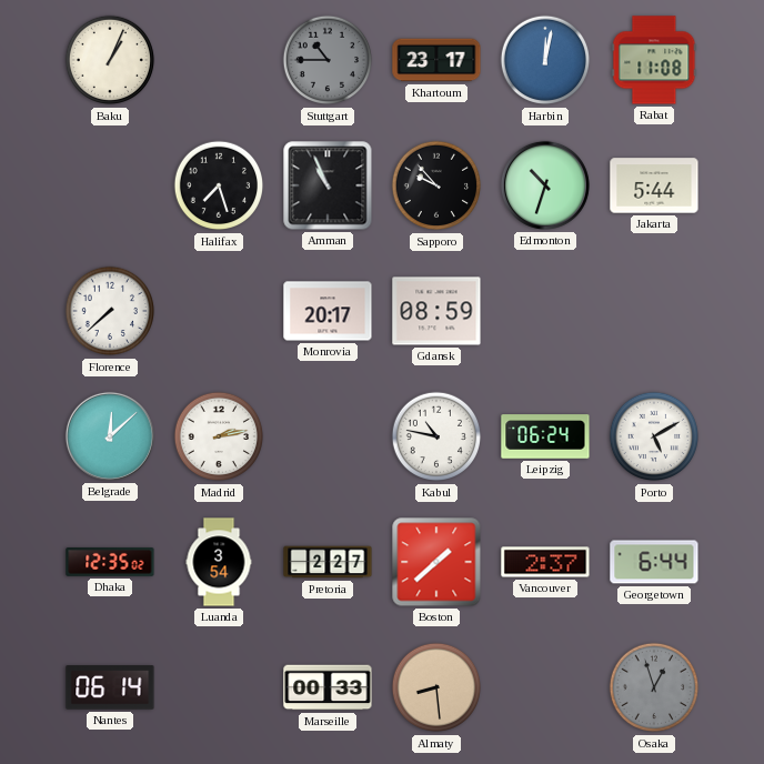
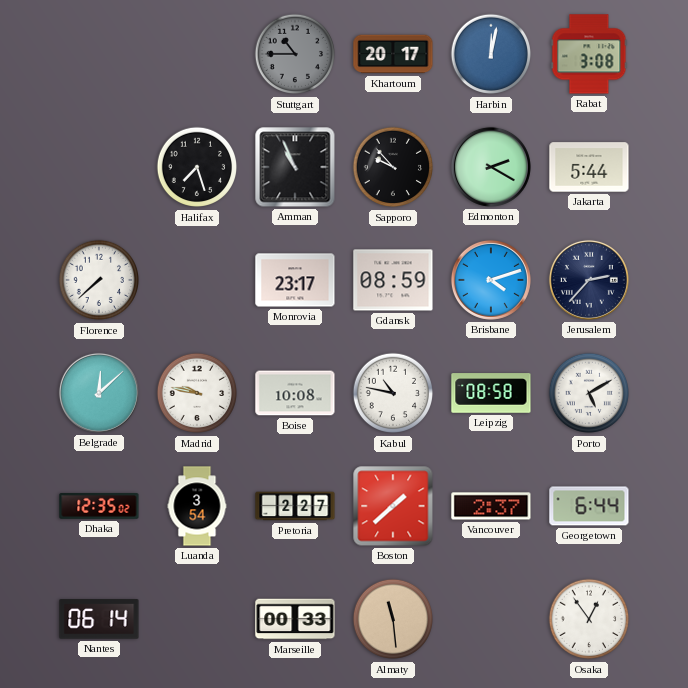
Baku: 1:04 -> none (110, 60)
Khartoum: 23:17 -> 20:17 (393, 54)
Rabat: 11:08 -> 3:08 (589, 54)
Edmonton: 10:33 -> 2:20 (491, 167)
Monrovia: 20:17 -> 23:17 (295, 280)
Brisbane: none -> 4:12 (491, 280)
Jerusalem: none -> 2:37 (589, 280)
Madrid: 2:13 -> 9:47 (197, 393)
Boise: none -> 10:08 (295, 393)
Leipzig: 06:24 -> 08:58 (491, 393)
Almaty: 8:29 -> 11:29 (393, 619)
Osaka: 12:57 -> 12:54 (589, 619)
Osaka dial: grey -> white (589, 619)
